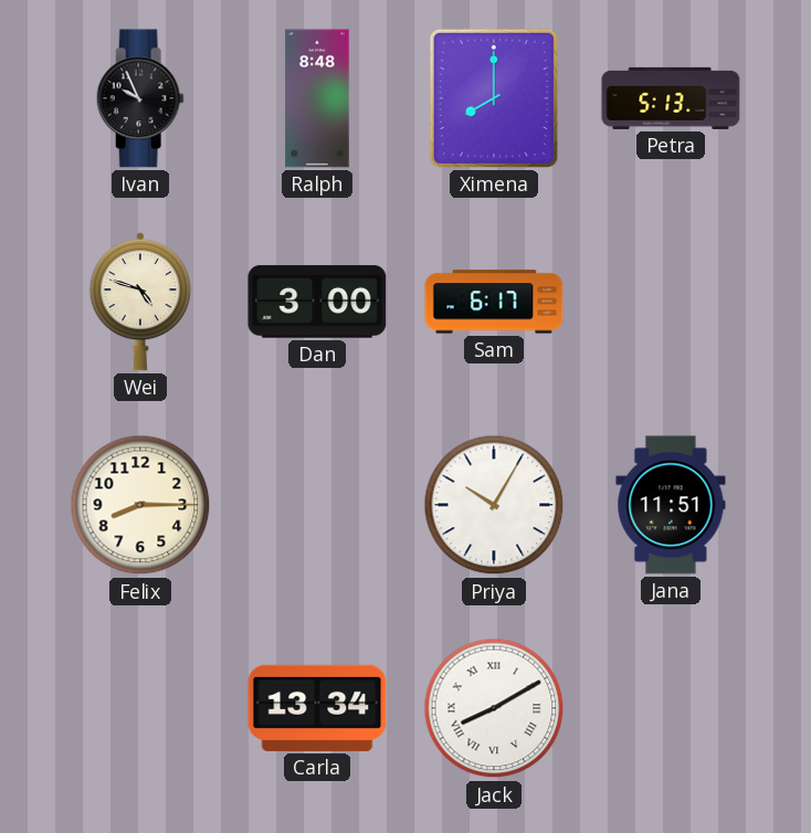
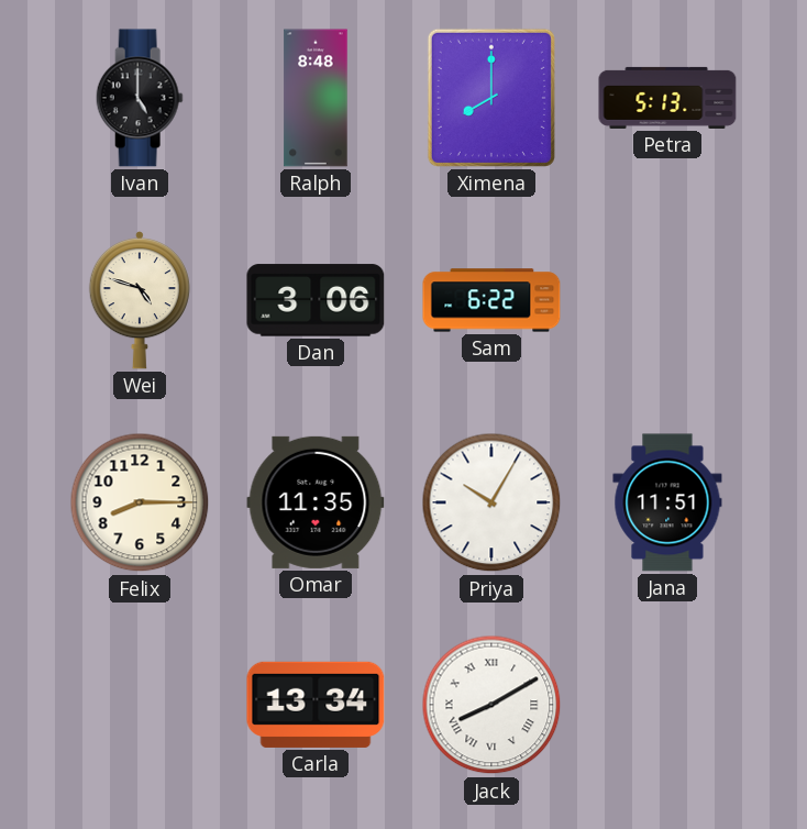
Ivan: 9:56 -> 5:00 (140, 98)
Dan: 3:00 -> 3:06 (316, 300)
Sam: 6:17 -> 6:22 (491, 300)
Omar: none -> 11:35 (316, 502)
